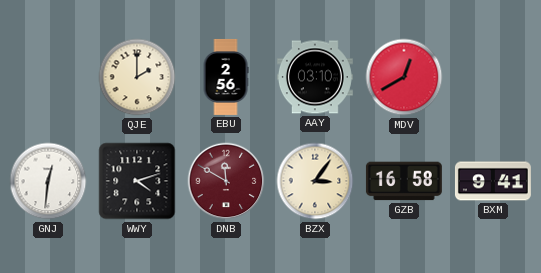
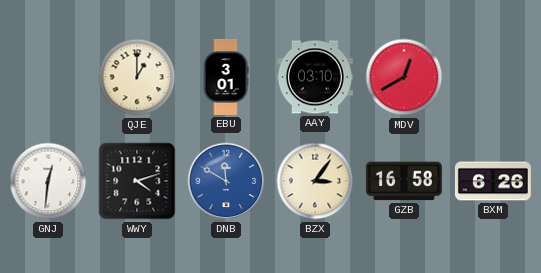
QJE: 2:00 -> 1:00 (137, 77)
EBU: 2:56 -> 3:01 (226, 77)
DNB dial: burgundy -> blue (226, 181)
BXM: 9:41 -> 6:26 (493, 181)
